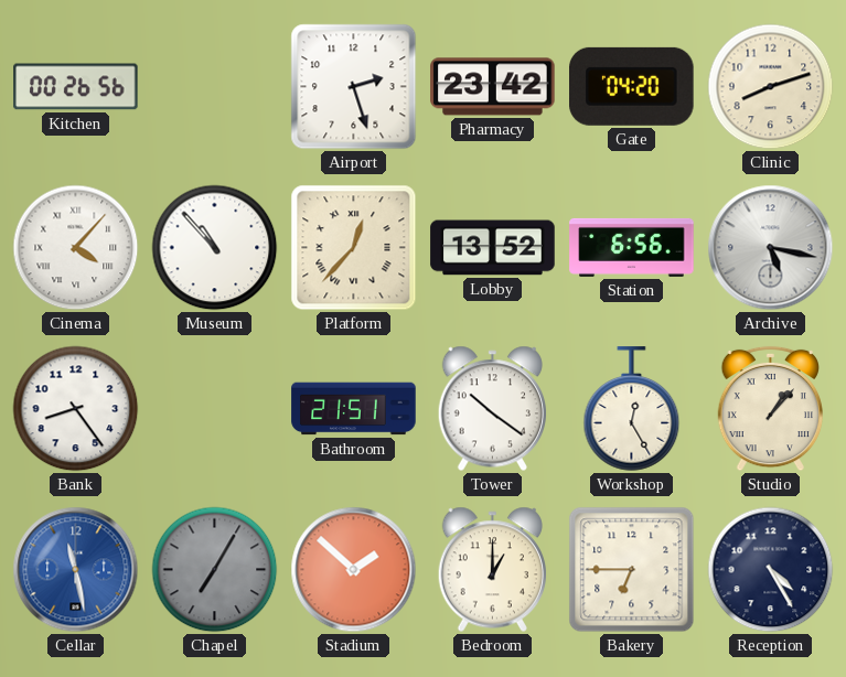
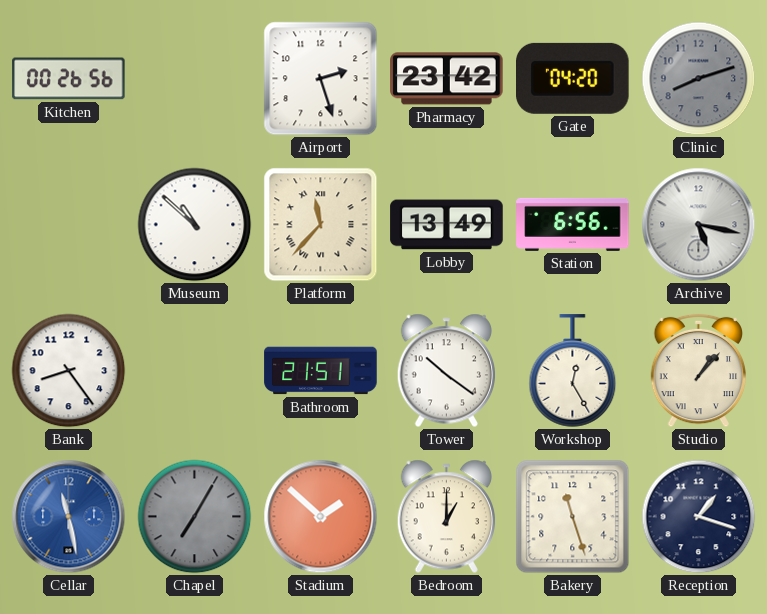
Clinic dial: cream -> grey (699, 79)
Cinema: 4:07 -> none (76, 248)
Museum: 10:53 -> 10:52 (195, 225)
Platform: 12:37 -> 11:37 (321, 225)
Lobby: 13:52 -> 13:49 (447, 225)
Bakery: 6:45 -> 11:27 (573, 517)
Reception: 4:25 -> 1:18 (699, 517)
